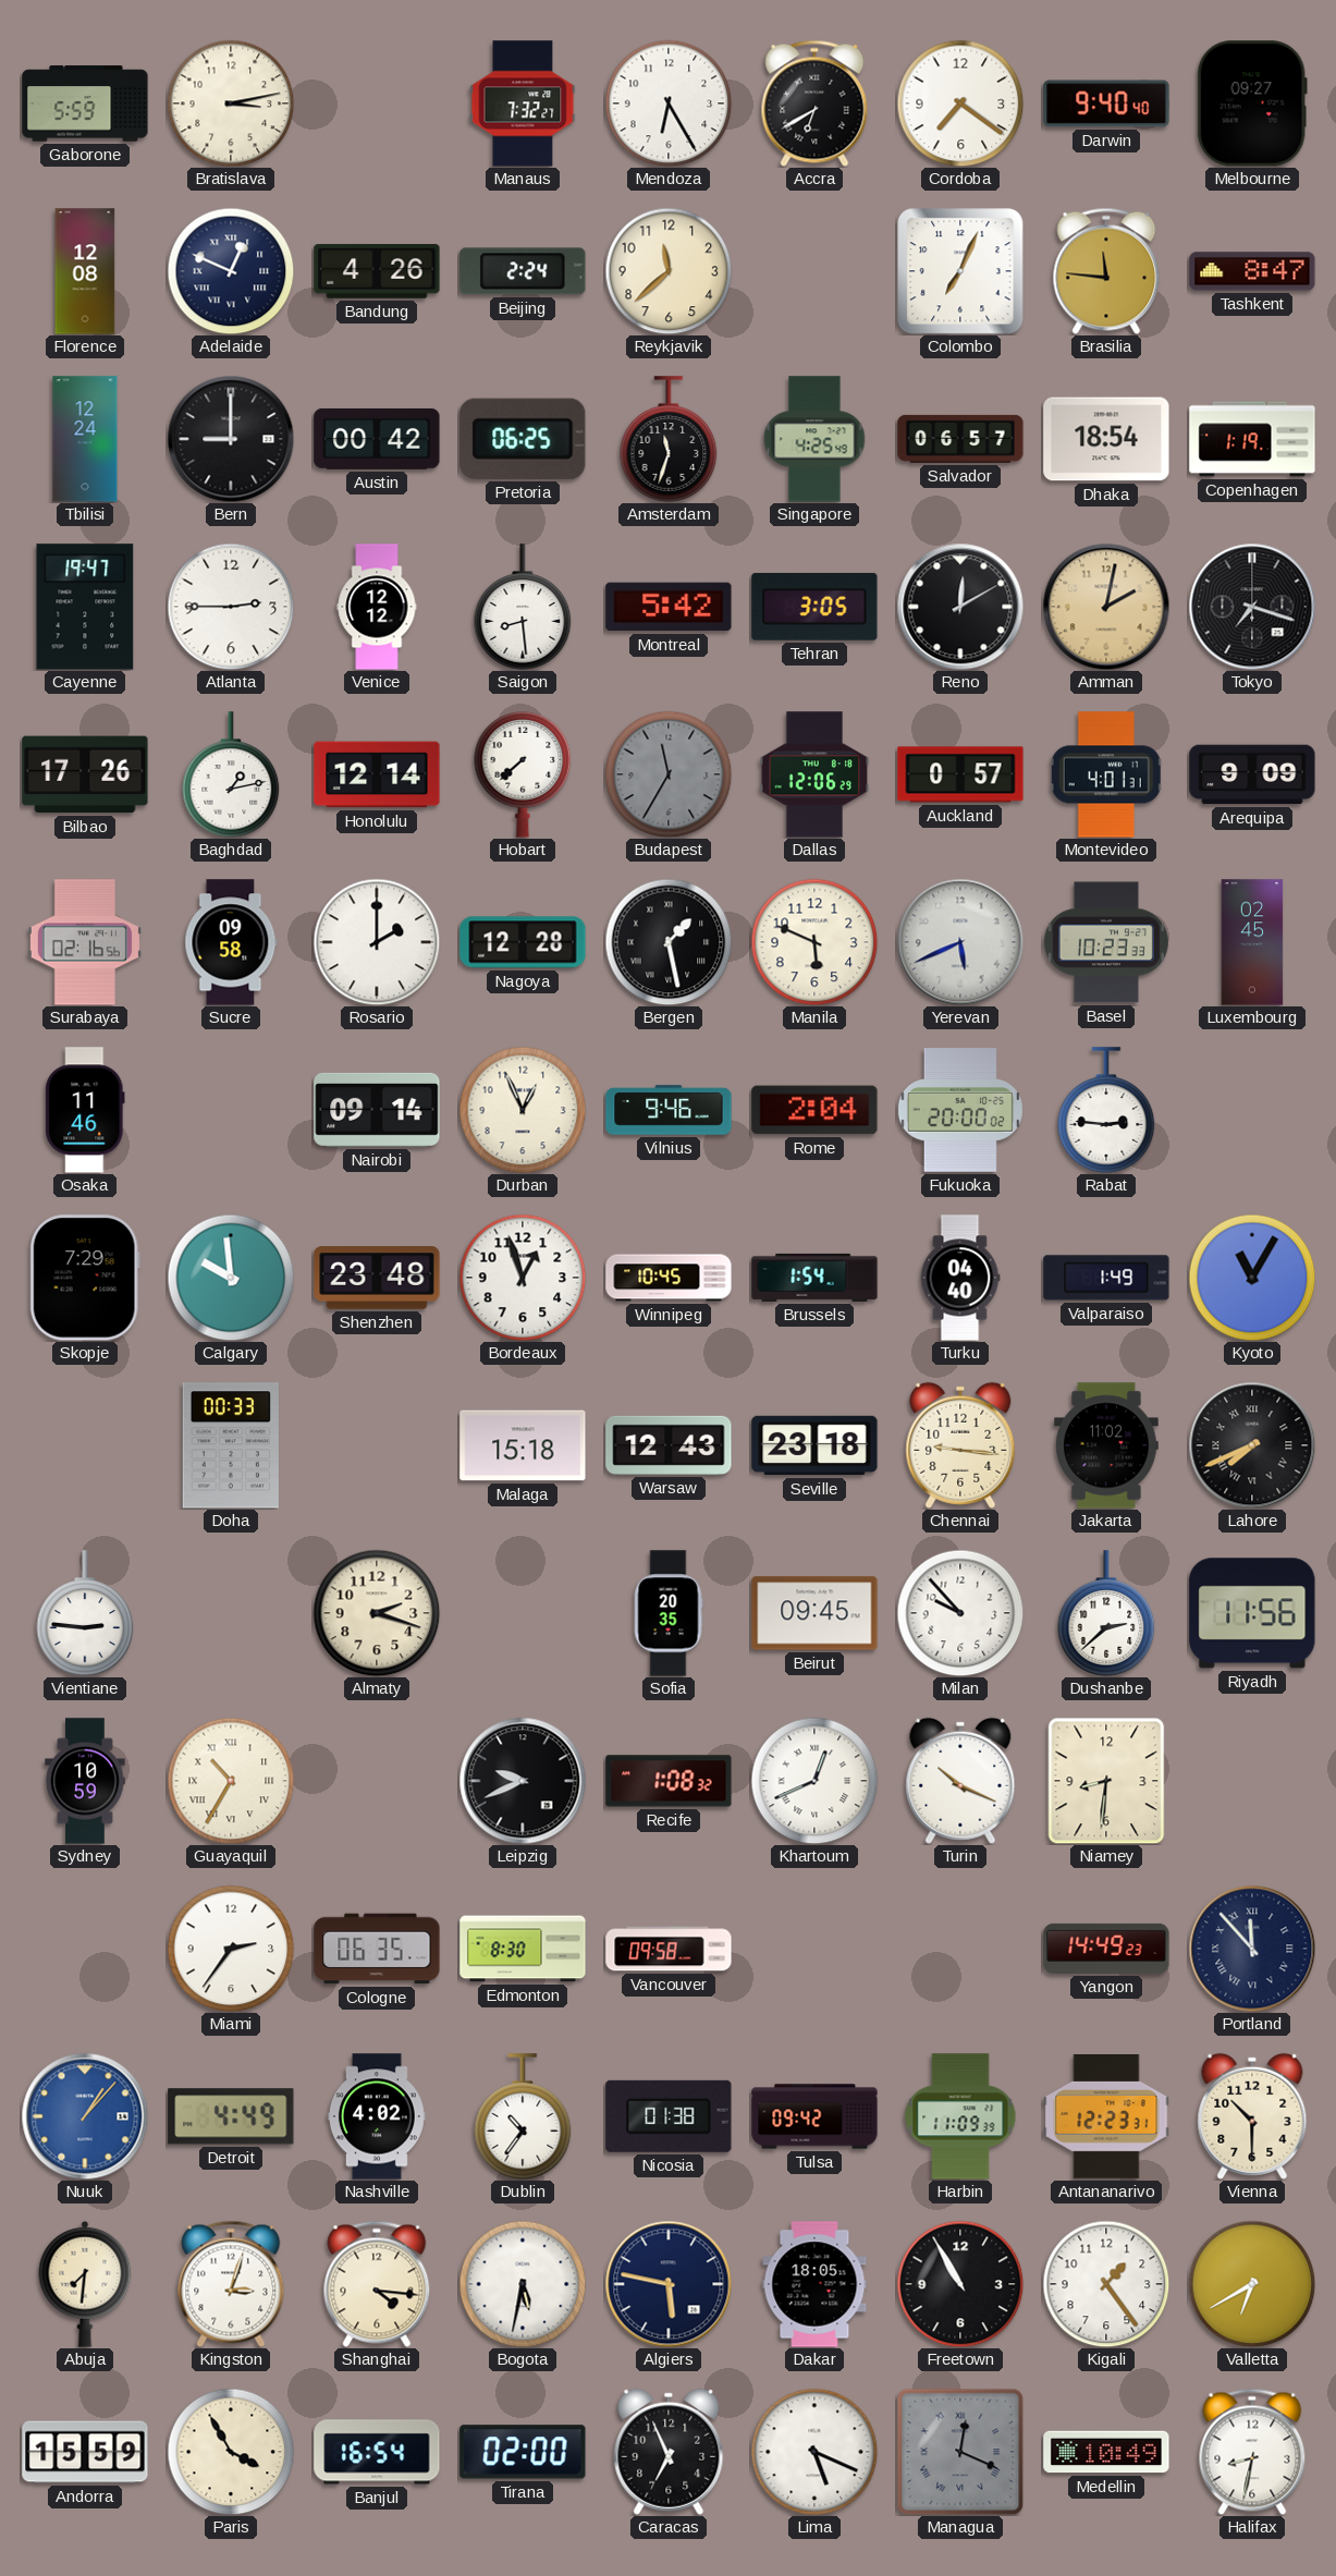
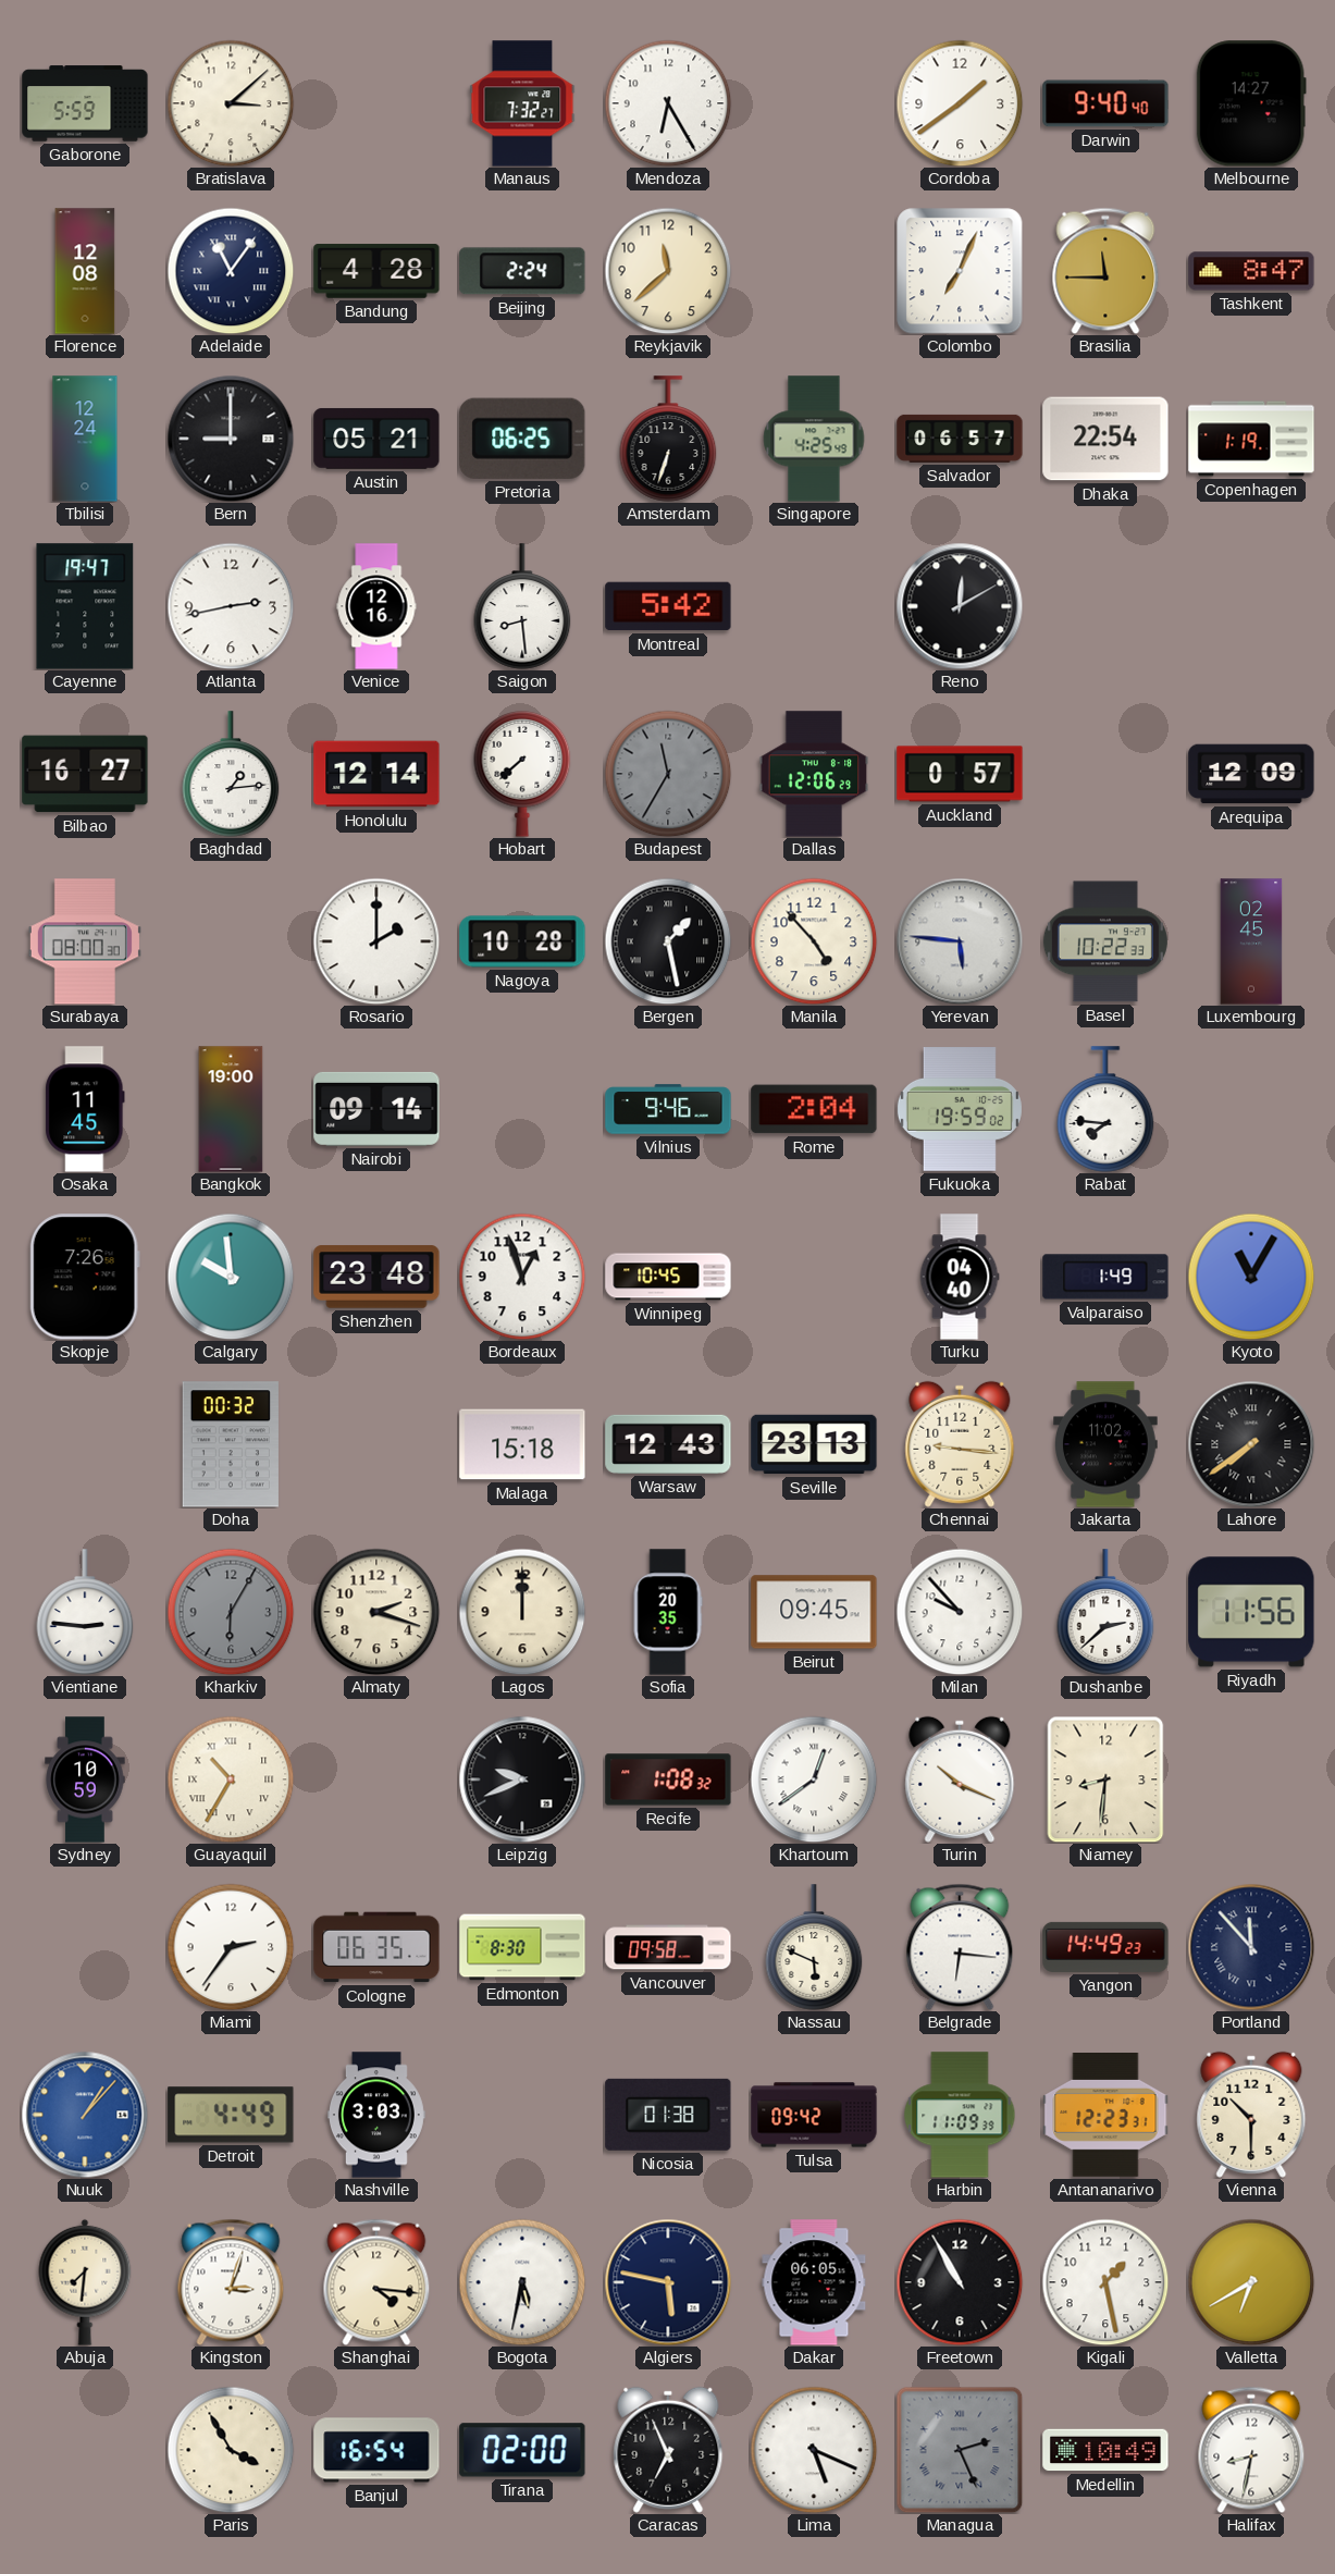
Bratislava: 3:13 -> 3:08 (231, 103)
Accra: 6:40 -> none (814, 103)
Cordoba: 7:21 -> 1:39 (960, 103)
Melbourne: 09:27 -> 14:27 (1251, 103)
Adelaide: 12:49 -> 11:06 (231, 271)
Bandung: 4:26 -> 4:28 (376, 271)
Brasilia: 11:46 -> 11:45 (1105, 271)
Austin: 00:42 -> 05:21 (376, 439)
Amsterdam: 11:33 -> 6:33 (668, 439)
Dhaka: 18:54 -> 22:54 (1105, 439)
Atlanta: 2:45 -> 2:43 (231, 606)
Venice: 12:12 -> 12:16 (376, 606)
Tehran: 3:05 -> none (814, 607)
Amman: 2:02 -> none (1106, 607)
Tokyo: 7:18 -> none (1252, 607)
Bilbao: 17:26 -> 16:27 (85, 774)
Baghdad: 1:13 -> 1:14 (231, 774)
Montevideo: 4:01 -> none (1106, 774)
Arequipa: 9:09 -> 12:09 (1251, 774)
Surabaya: 02:16 -> 08:00 (85, 941)
Sucre: 09:58 -> none (231, 942)
Nagoya: 12:28 -> 10:28 (522, 941)
Manila: 5:49 -> 4:53 (814, 941)
Yerevan: 5:41 -> 5:46 (960, 941)
Basel: 10:23 -> 10:22 (1105, 941)
Osaka: 11:46 -> 11:45 (85, 1109)
Bangkok: none -> 19:00 (231, 1109)
Durban: 12:56 -> none (523, 1110)
Fukuoka: 20:00 -> 19:59 (960, 1110)
Rabat: 2:46 -> 7:46 (1105, 1109)
Skopje: 7:29 -> 7:26 (85, 1277)
Brussels: 1:54 -> none (814, 1278)
Doha: 00:33 -> 00:32 (231, 1444)
Seville: 23:18 -> 23:13 (814, 1444)
Lahore: 7:41 -> 7:39 (1251, 1444)
Kharkiv: none -> 6:05 (231, 1612)
Lagos: none -> 12:00 (522, 1612)
Khartoum: 12:41 -> 12:39 (814, 1779)
Nassau: none -> 5:49 (814, 1947)
Belgrade: none -> 6:16 (960, 1947)
Nashville: 4:02 -> 3:03 (376, 2115)
Dublin: 10:36 -> none (523, 2116)
Dakar: 18:05 -> 06:05 (814, 2282)
Kigali: 1:24 -> 1:28 (1105, 2282)
Andorra: 15:59 -> none (85, 2452)
Managua: 12:19 -> 2:26 (960, 2450)
